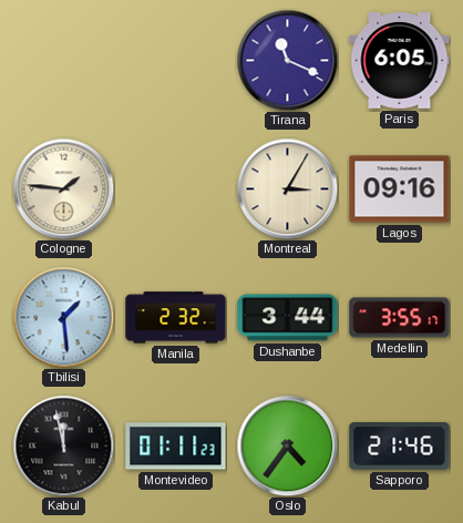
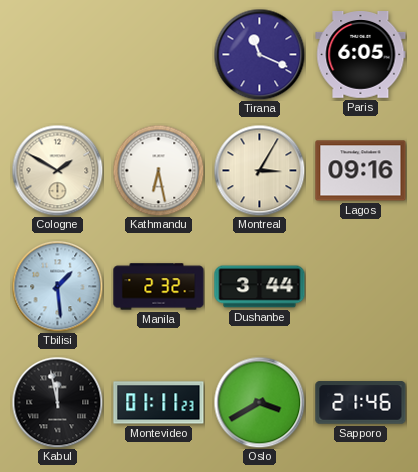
Cologne: 1:46 -> 1:50 (57, 170)
Kathmandu: none -> 6:28 (158, 170)
Medellin: 3:55 -> none (400, 318)
Oslo: 4:36 -> 3:40 (259, 402)
